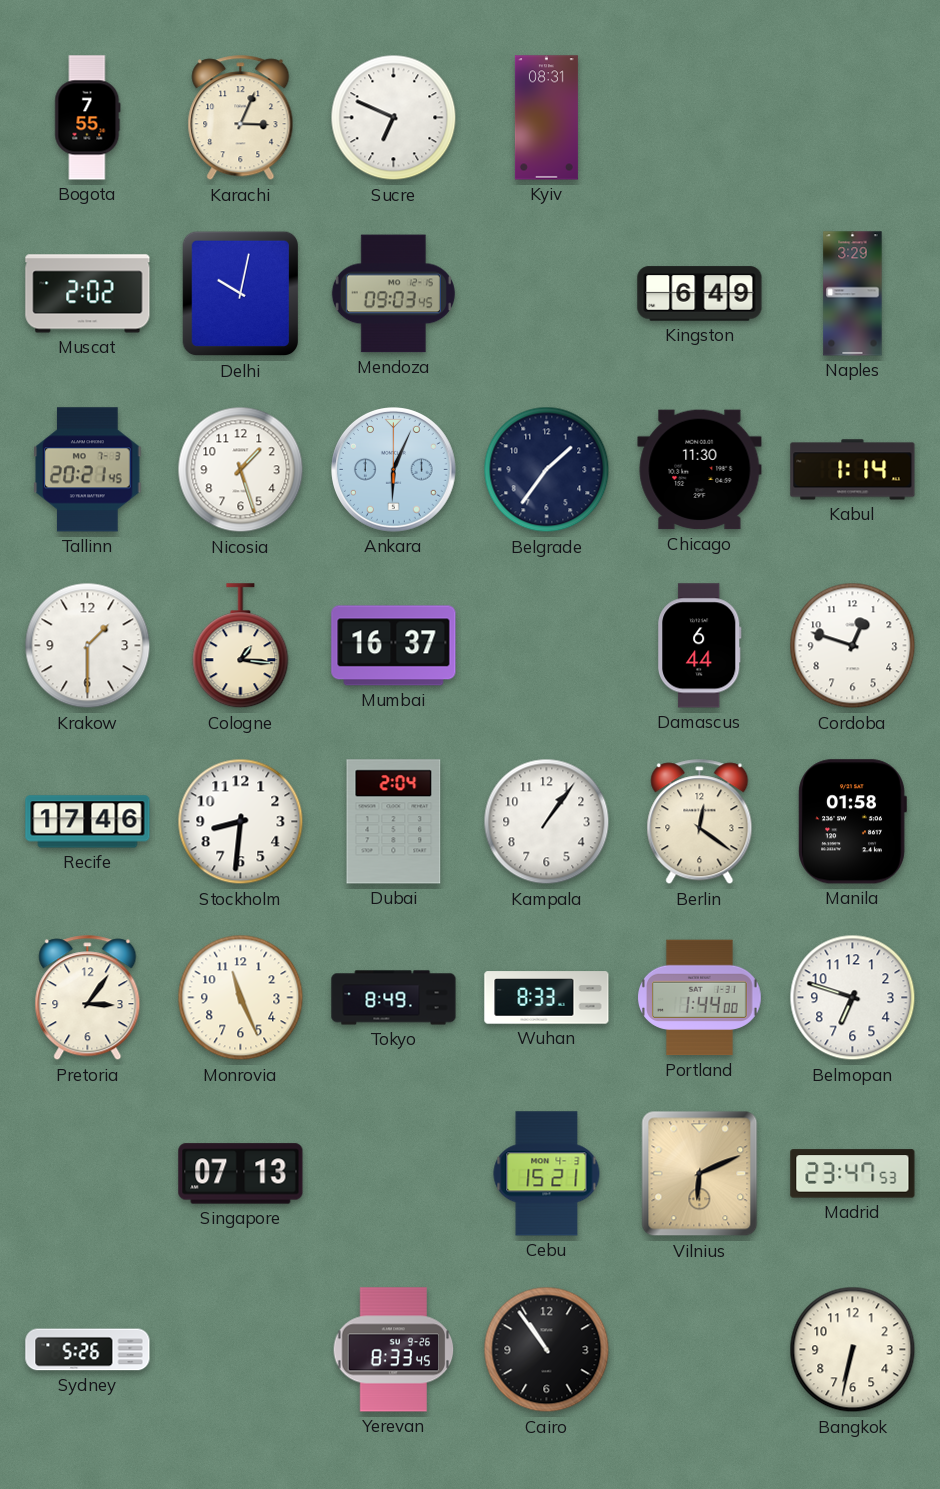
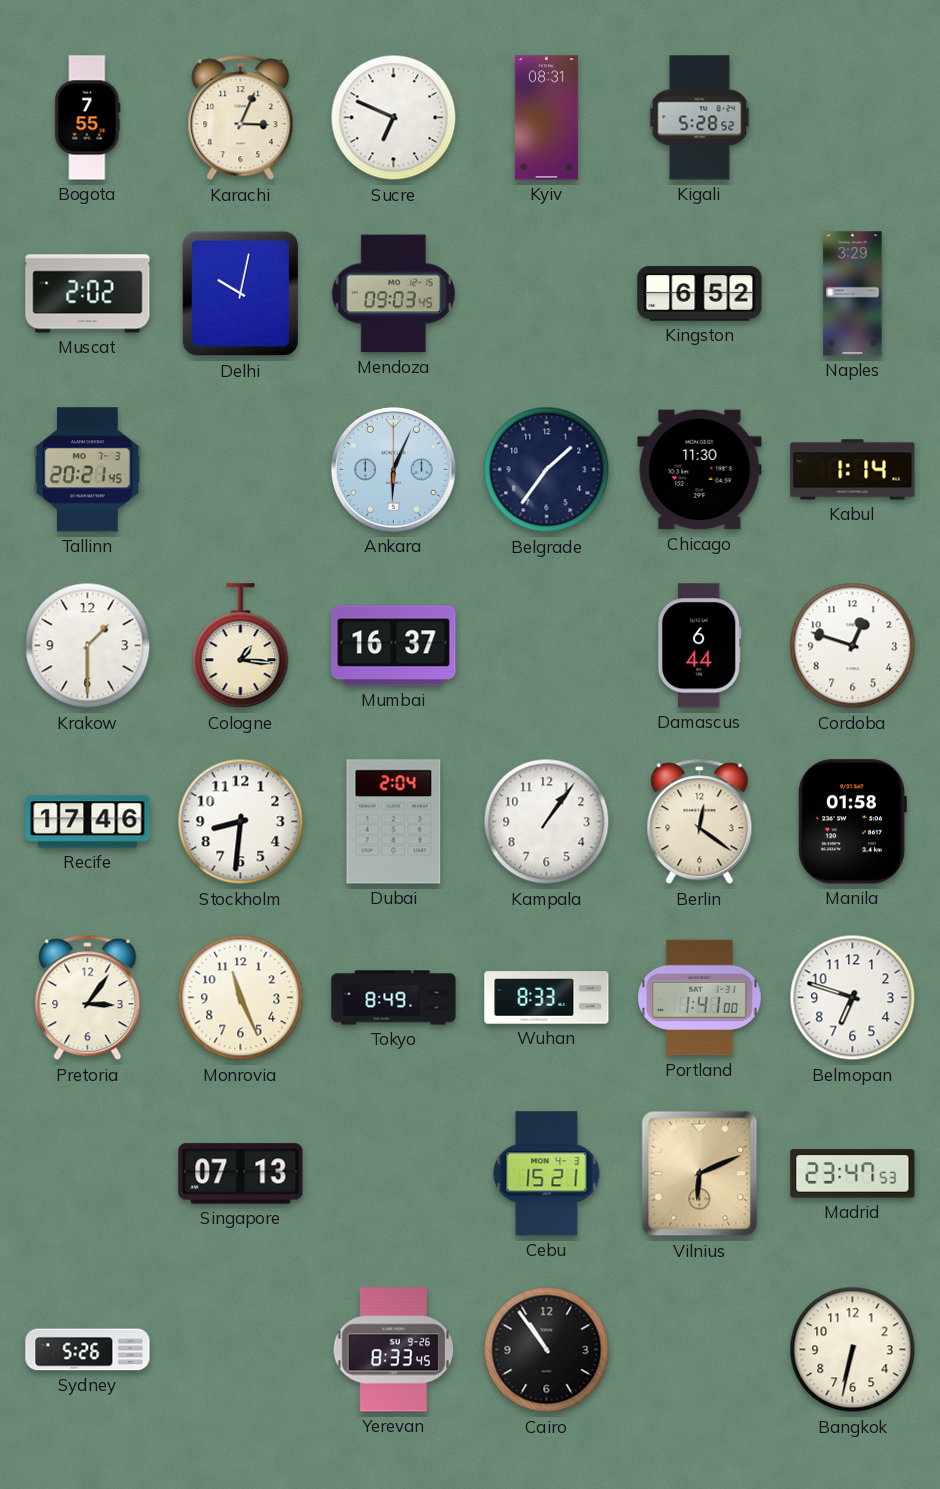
Kigali: none -> 5:28 (700, 118)
Kingston: 6:49 -> 6:52 (700, 294)
Nicosia: 1:27 -> none (241, 470)
Portland: 1:44 -> 1:41 (700, 998)
